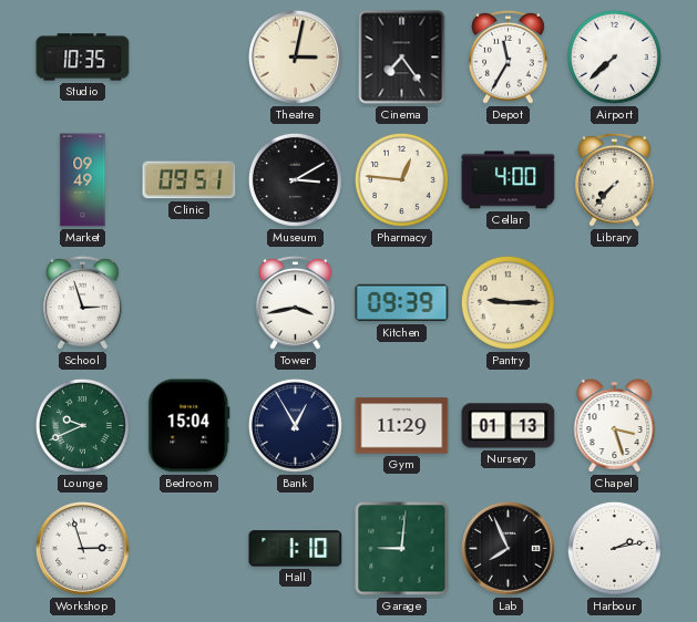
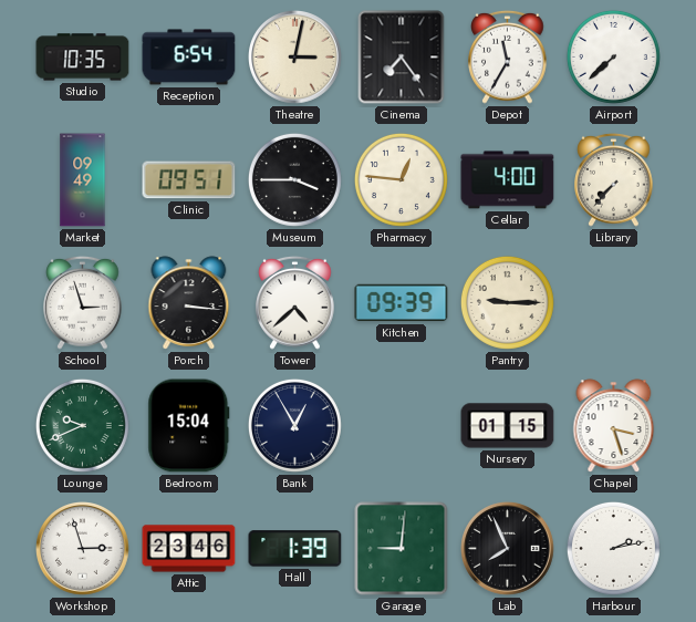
Reception: none -> 6:54 (189, 58)
Museum: 3:10 -> 3:45 (294, 179)
Porch: none -> 3:16 (189, 303)
Tower: 3:43 -> 4:38 (295, 302)
Gym: 11:29 -> none (402, 426)
Nursery: 01:13 -> 01:15 (508, 426)
Attic: none -> 23:46 (189, 549)
Hall: 1:10 -> 1:39 (295, 549)
